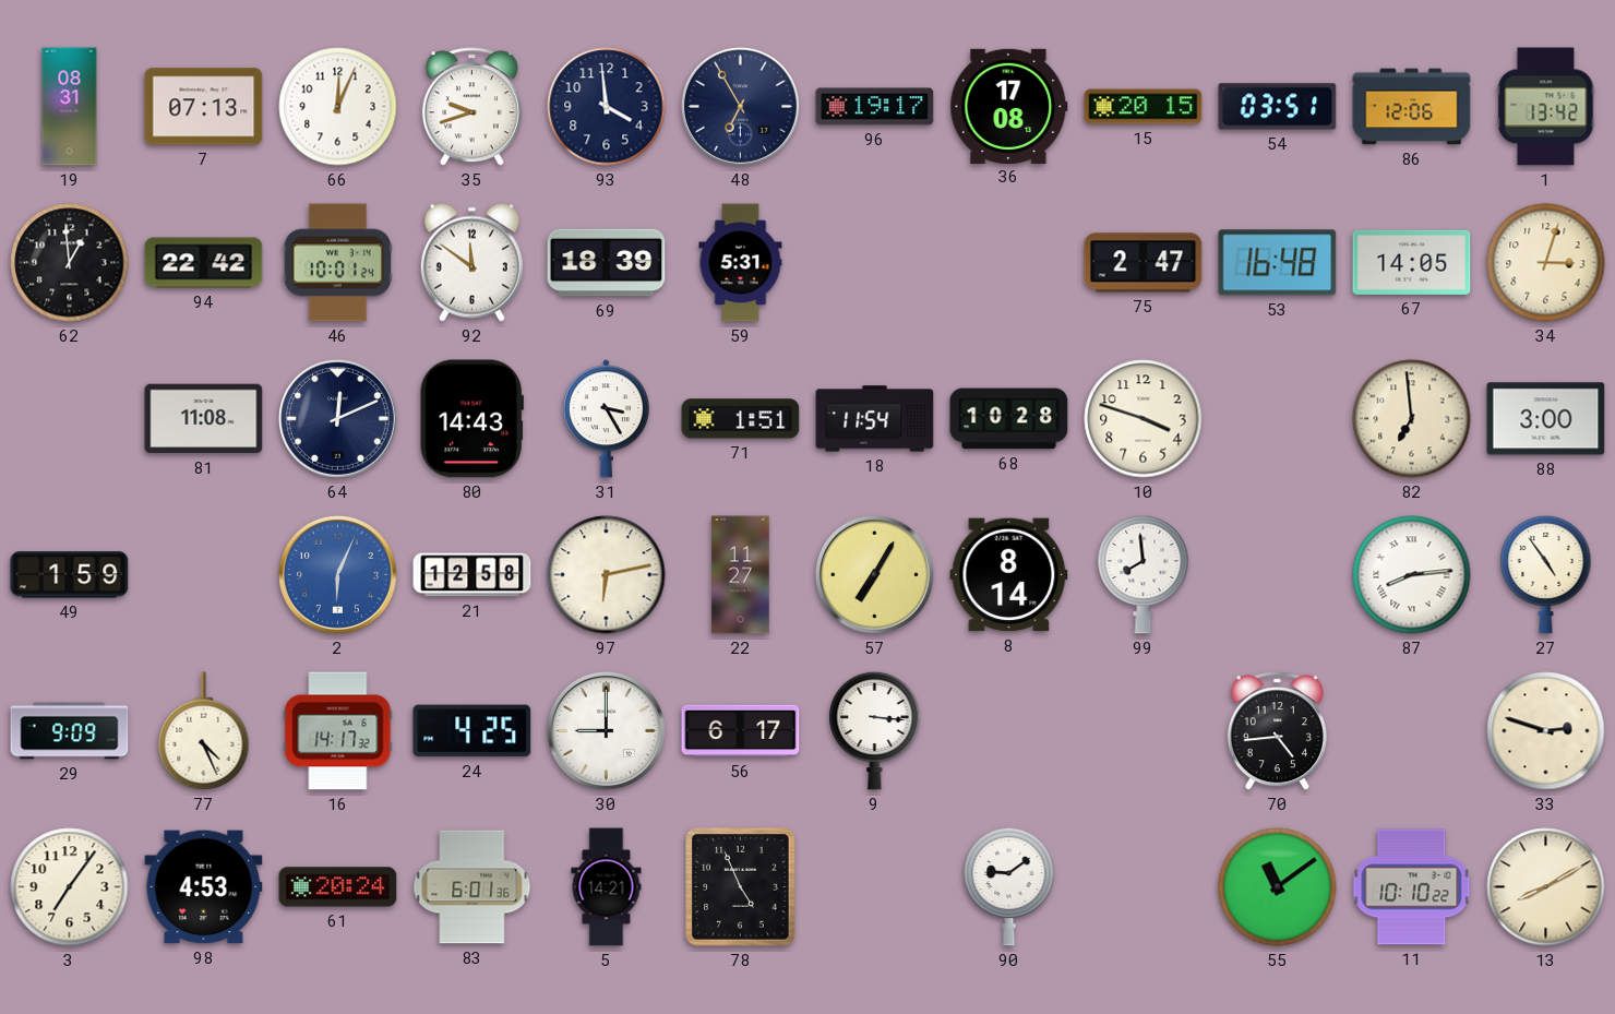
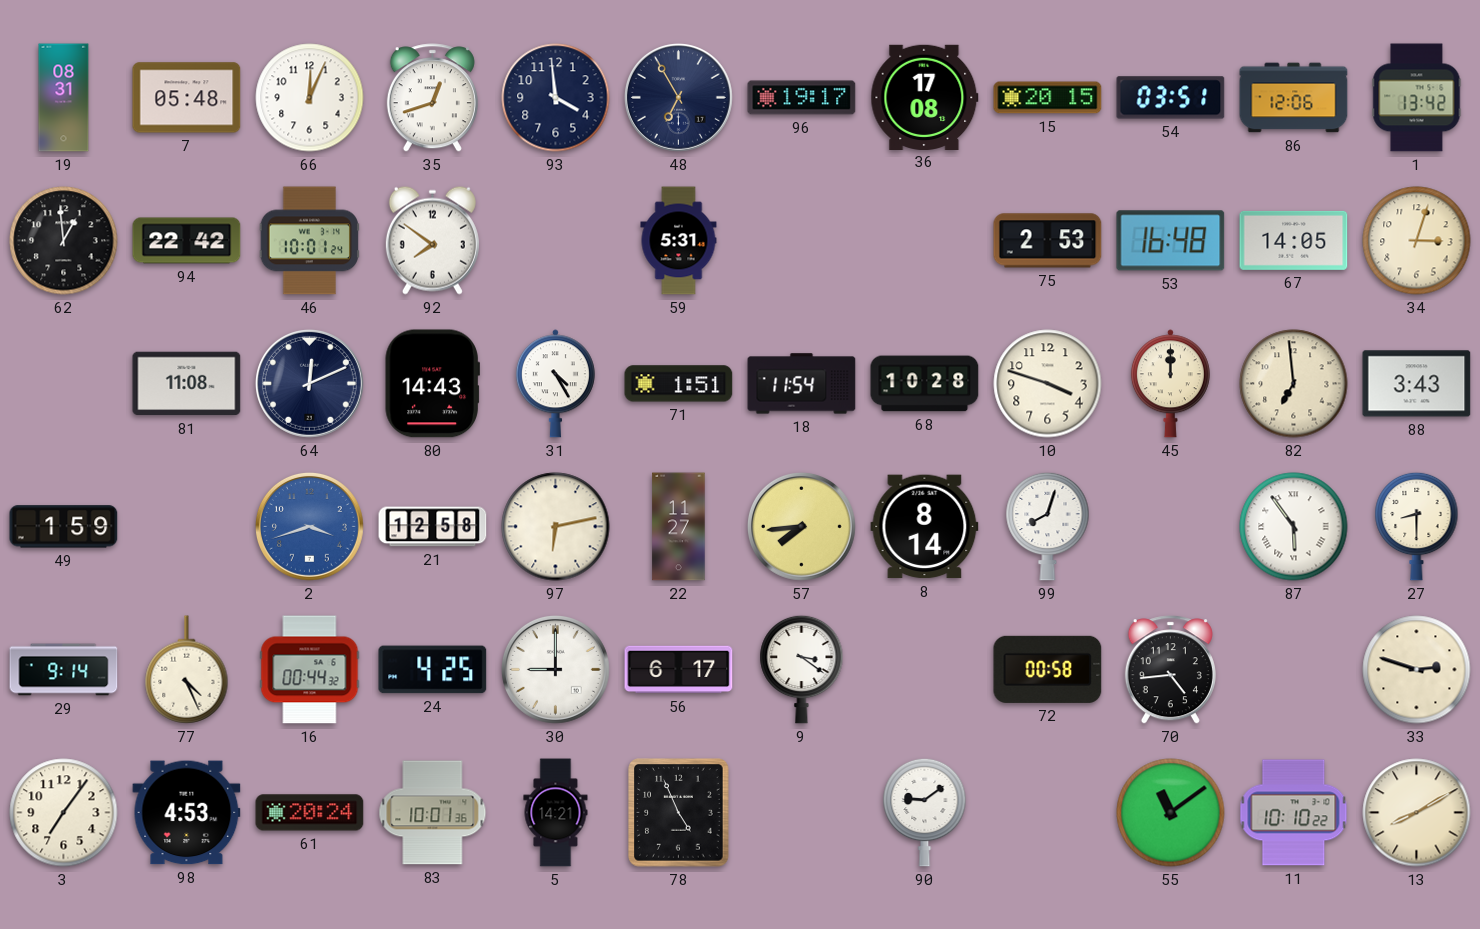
7: 07:13 -> 05:48 (187, 98)
35: 9:42 -> 12:42 (432, 98)
92: 11:51 -> 7:51 (432, 240)
69: 18:39 -> none (607, 263)
75: 2:47 -> 2:53 (1048, 241)
31: 3:25 -> 4:25 (555, 384)
45: none -> 12:00 (1170, 384)
88: 3:00 -> 3:43 (1417, 384)
2: 6:04 -> 3:42 (309, 526)
57: 7:05 -> 7:44 (801, 526)
99: 7:59 -> 8:03 (1048, 526)
87: 8:14 -> 5:54 (1294, 527)
27: 4:54 -> 8:30 (1417, 526)
29: 9:09 -> 9:14 (64, 670)
16: 14:17 -> 00:44 (310, 670)
9: 3:16 -> 3:21 (802, 669)
72: none -> 00:58 (1048, 669)
83: 6:01 -> 10:01 (433, 813)
